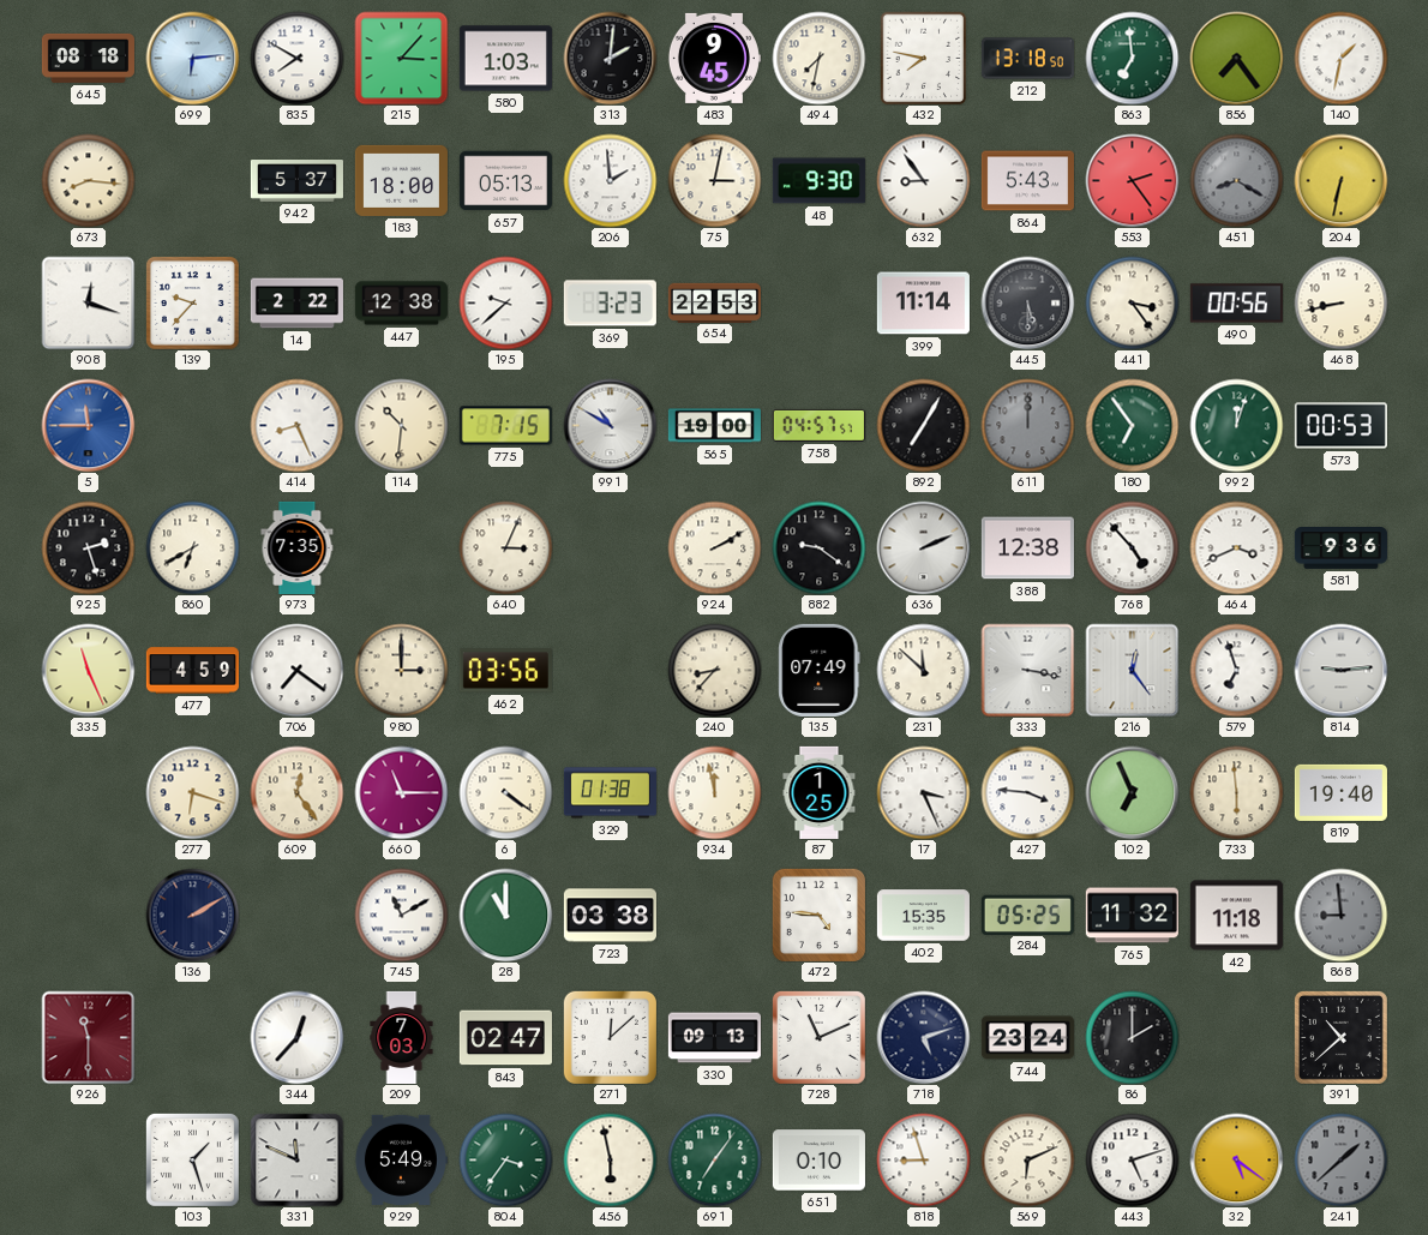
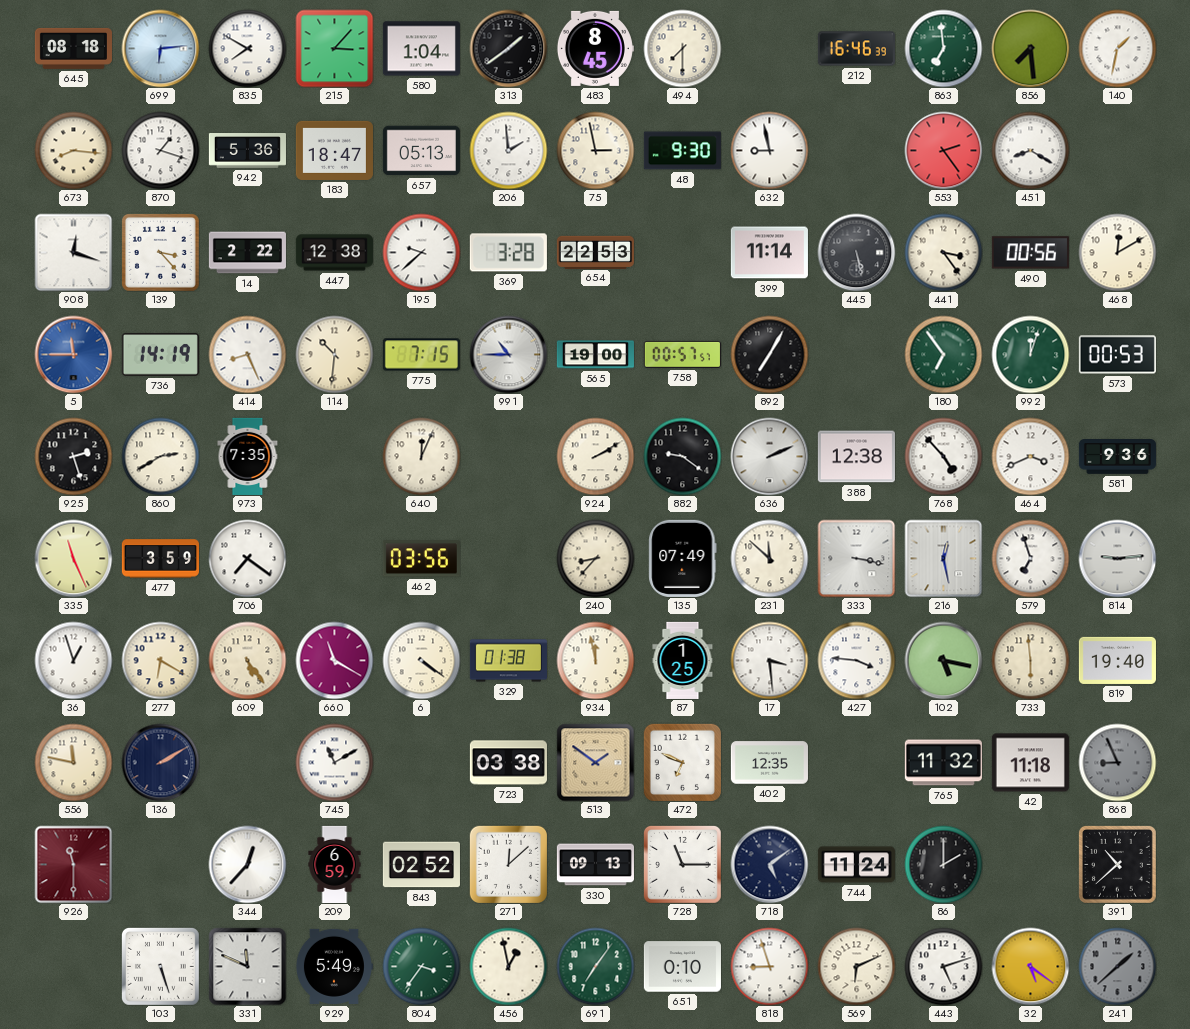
580: 1:03 -> 1:04 (421, 49)
313: 2:01 -> 1:39 (508, 48)
483: 9:45 -> 8:45 (595, 48)
494: 7:32 -> 7:30 (682, 48)
432: 7:47 -> none (924, 58)
212: 13:18 -> 16:46 (856, 49)
856: 7:24 -> 7:29 (1030, 48)
870: none -> 1:18 (160, 150)
942: 5:37 -> 5:36 (247, 151)
183: 18:00 -> 18:47 (334, 150)
75: 3:02 -> 2:58 (595, 150)
632: 8:54 -> 8:58 (769, 150)
864: 5:43 -> none (1027, 181)
451 dial: grey -> white (1030, 150)
204: 6:32 -> none (1340, 180)
139: 9:37 -> 3:23 (160, 252)
369: 3:23 -> 3:28 (508, 253)
445: 5:30 -> 5:28 (856, 252)
468: 8:43 -> 12:10 (1117, 252)
736: none -> 14:19 (160, 355)
991: 10:50 -> 10:45 (508, 354)
758: 04:57 -> 00:57 (682, 354)
611: 12:00 -> none (1027, 425)
860: 6:40 -> 2:40 (160, 456)
640: 3:04 -> 12:04 (421, 456)
477: 4:59 -> 3:59 (160, 559)
980: 3:00 -> none (401, 670)
216: 12:24 -> 12:28 (943, 558)
36: none -> 12:57 (73, 660)
277: 6:18 -> 6:20 (160, 660)
609: 12:24 -> 5:24 (247, 660)
660: 11:15 -> 11:20 (334, 660)
17: 3:26 -> 3:29 (769, 660)
102: 6:56 -> 5:17 (943, 660)
556: none -> 11:47 (73, 762)
28: 11:00 -> none (505, 915)
513: none -> 1:51 (595, 762)
472: 4:46 -> 6:49 (682, 762)
402: 15:35 -> 12:35 (769, 763)
284: 05:25 -> none (1027, 915)
868: 8:59 -> 8:56 (1117, 762)
209: 7:03 -> 6:59 (335, 864)
843: 02:47 -> 02:52 (421, 865)
728: 11:11 -> 11:15 (682, 864)
718: 5:12 -> 5:09 (769, 864)
744: 23:24 -> 11:24 (856, 865)
103: 1:27 -> 5:27 (160, 966)
456: 5:58 -> 12:58 (508, 966)
